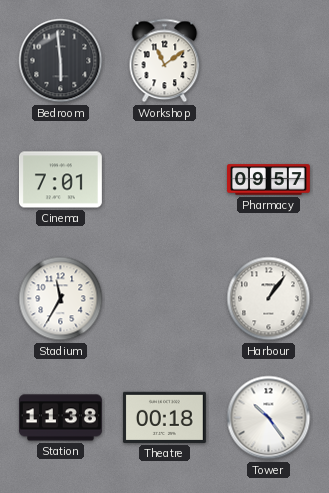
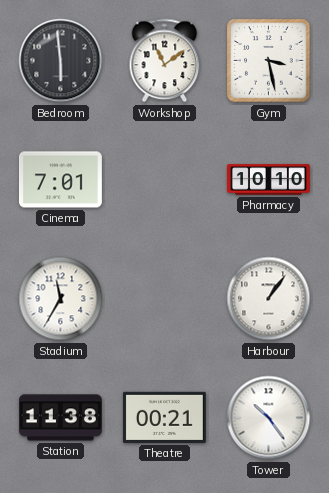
Gym: none -> 3:28 (269, 61)
Pharmacy: 09:57 -> 10:10 (269, 180)
Theatre: 00:18 -> 00:21 (164, 417)
